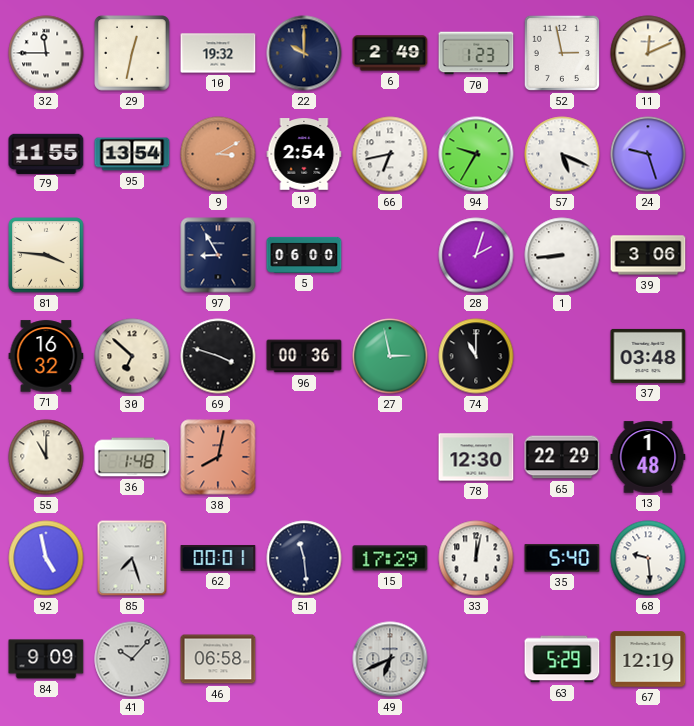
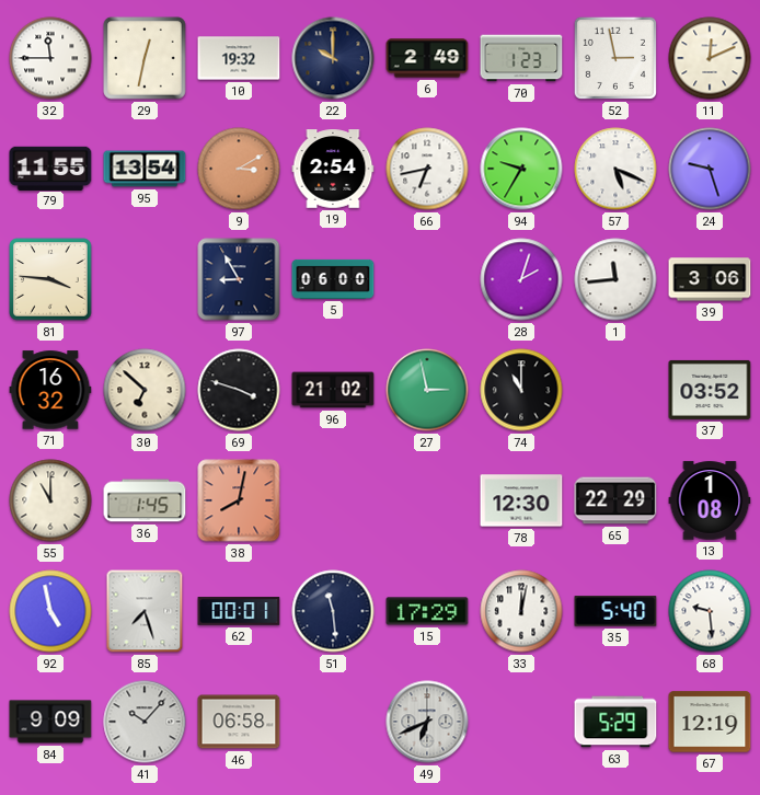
1: 8:44 -> 11:44 (615, 279)
96: 00:36 -> 21:02 (333, 390)
37: 03:48 -> 03:52 (710, 390)
36: 1:48 -> 1:45 (145, 500)
13: 1:48 -> 1:08 (710, 500)
